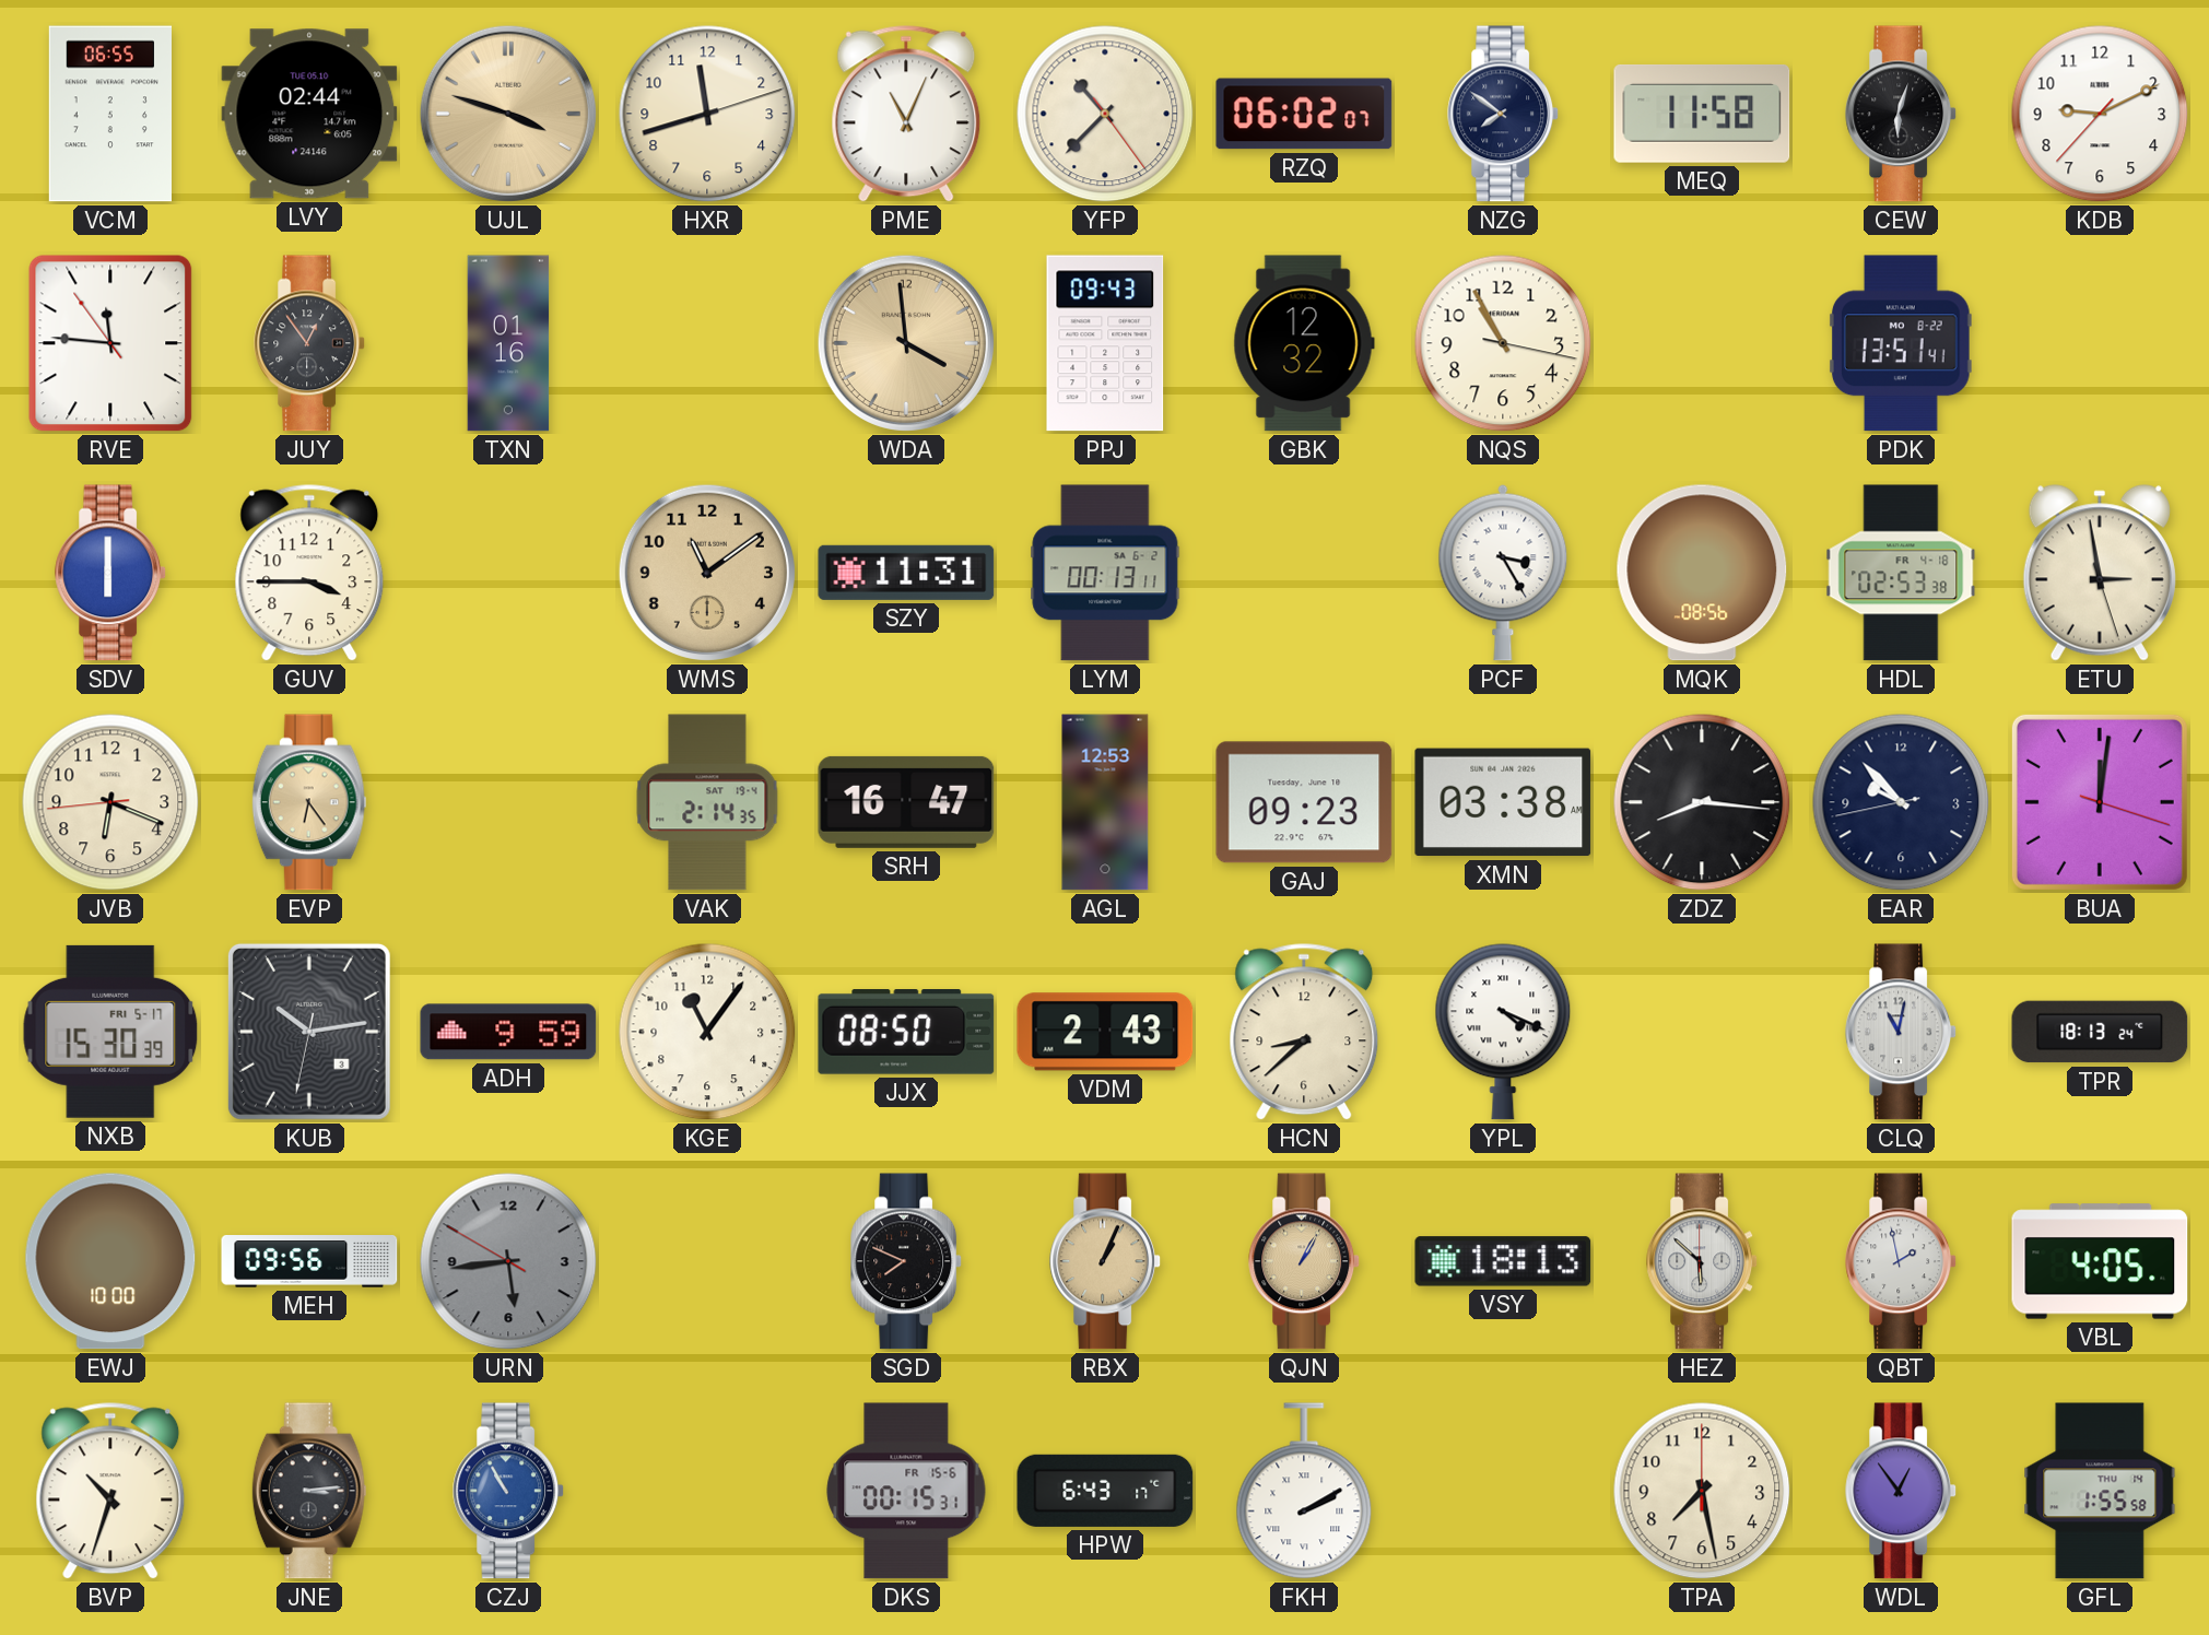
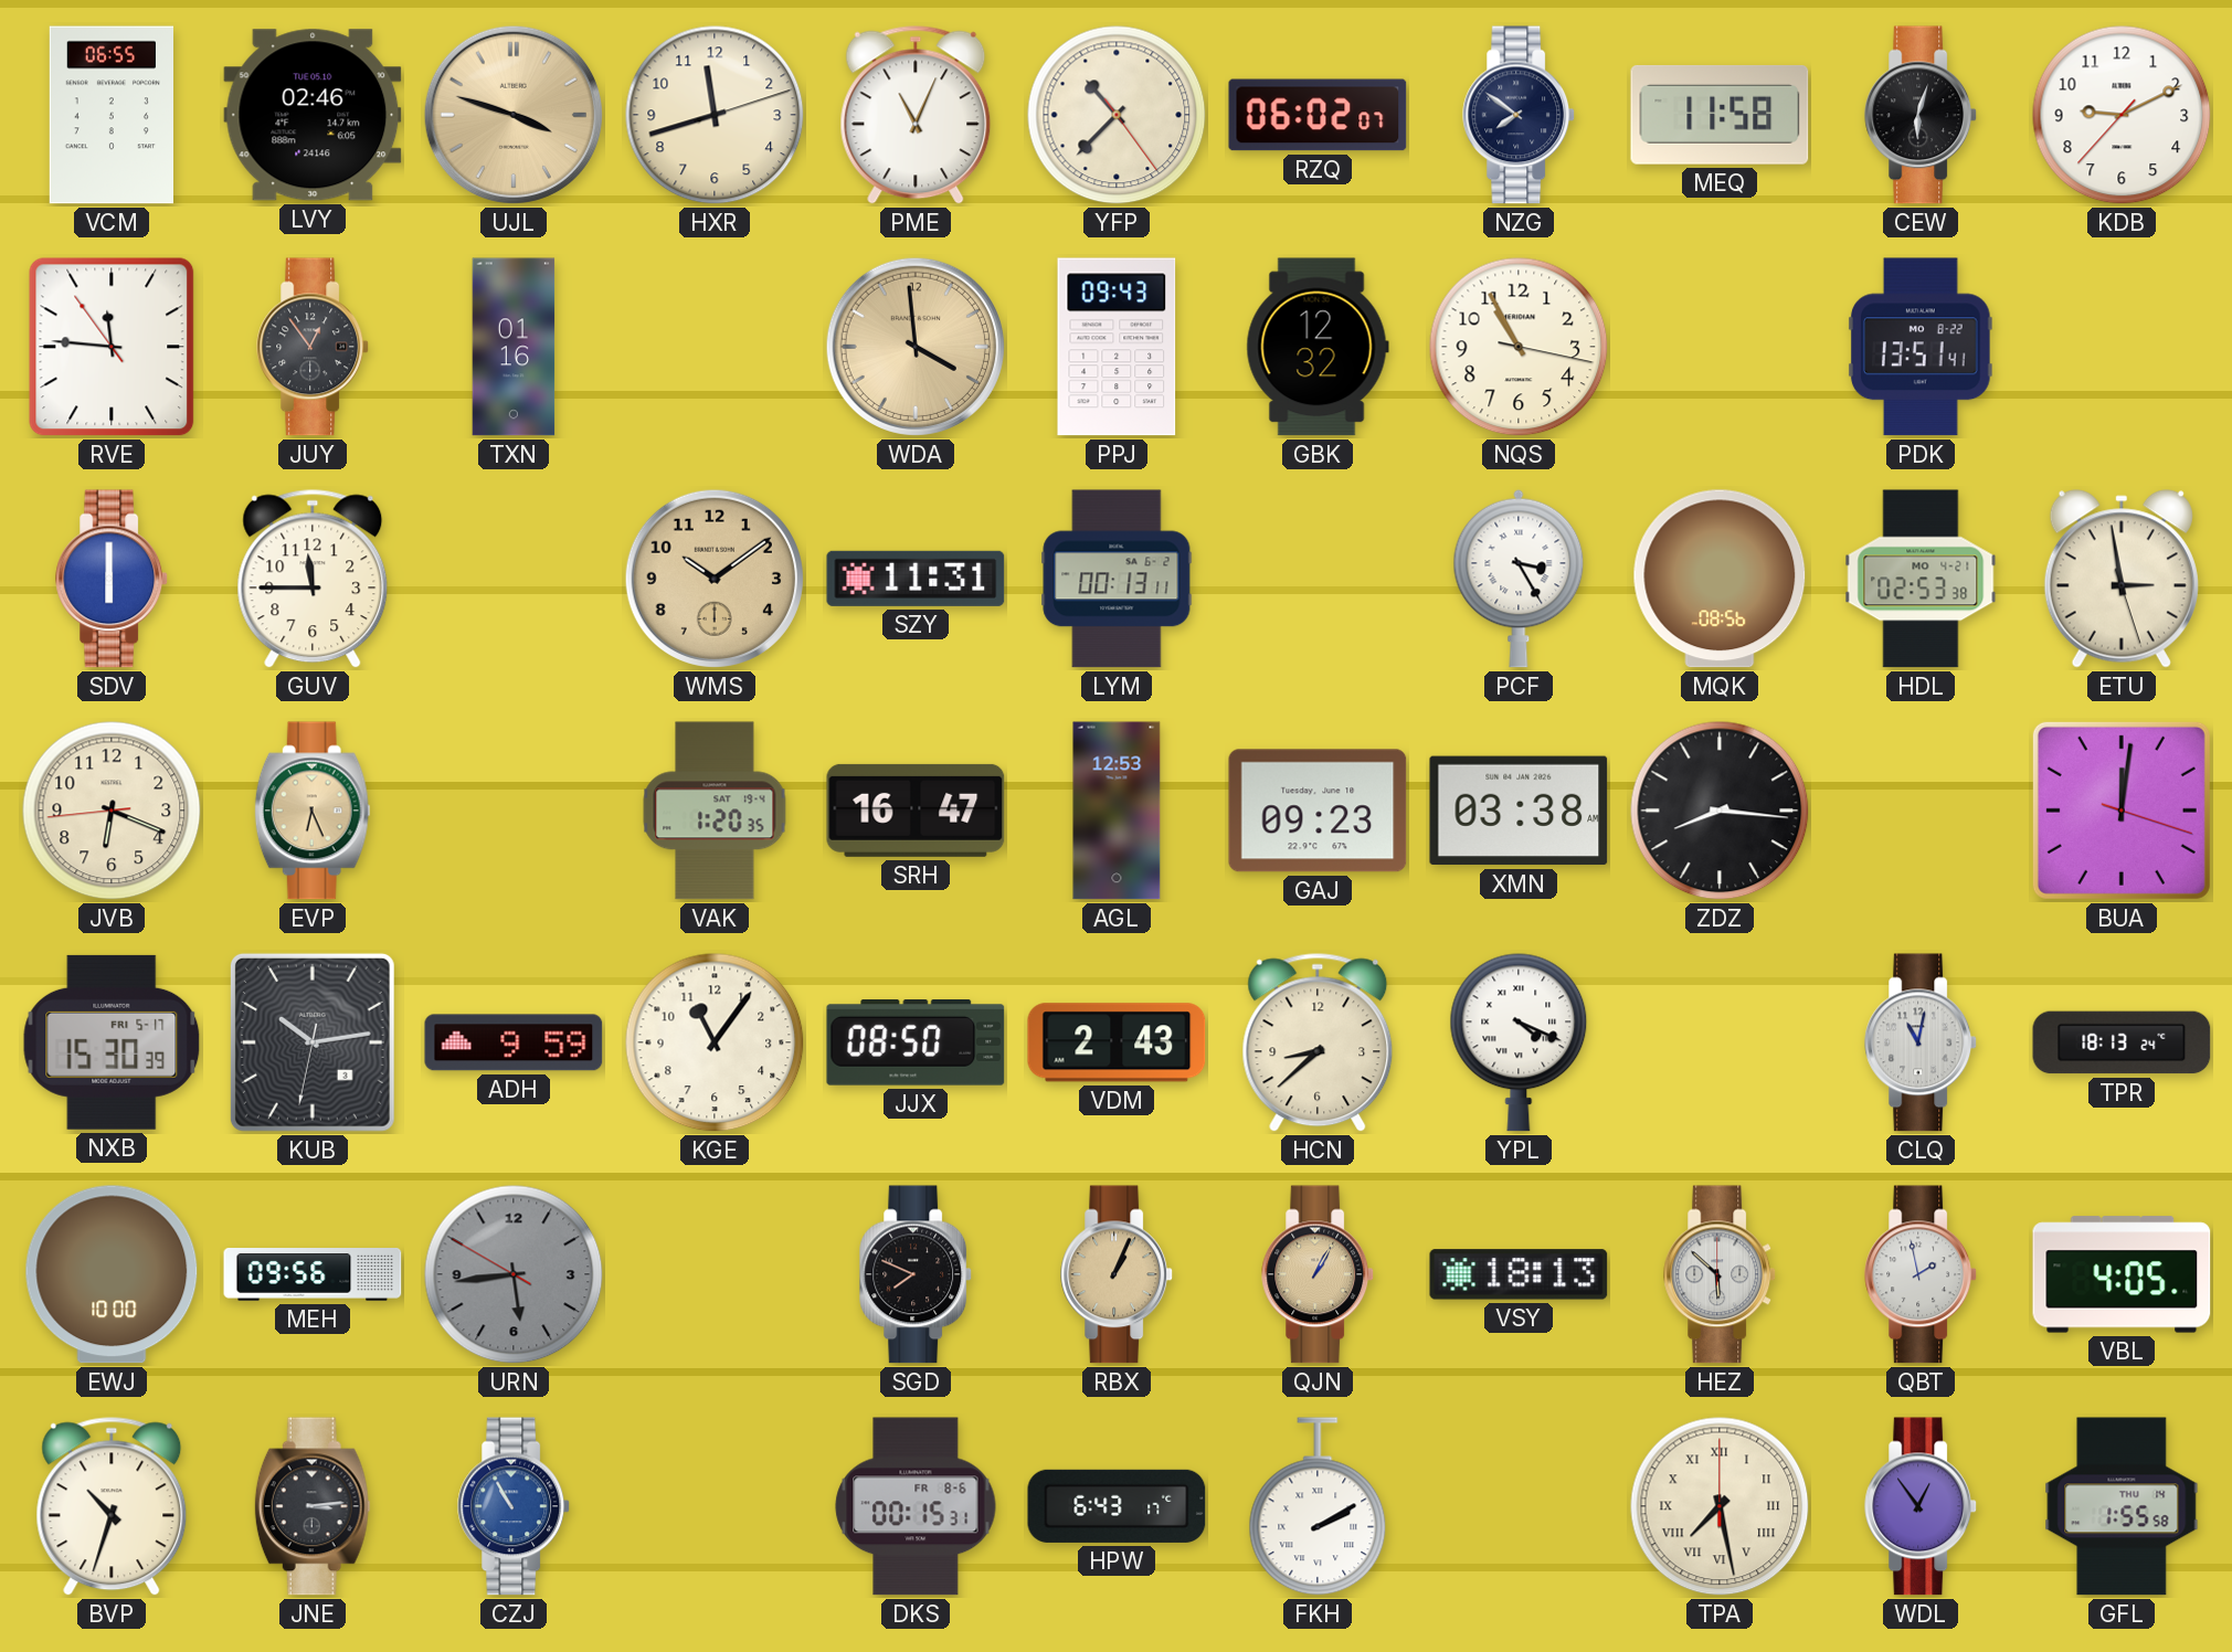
LVY: 02:44 -> 02:46 (313, 115)
GUV: 3:45 -> 11:45 (313, 579)
WMS: 11:09 -> 10:09 (715, 579)
HDL date: FR 4-18 -> MO 4-21 (1921, 579)
EVP: 6:24 -> 6:26 (313, 811)
VAK: 2:14 -> 1:20 (715, 811)
EAR: 9:52 -> none (1901, 802)
DKS date: FR 15-6 -> FR 8-6 (916, 1506)
TPA numerals: Arabic -> Roman (1720, 1506)
